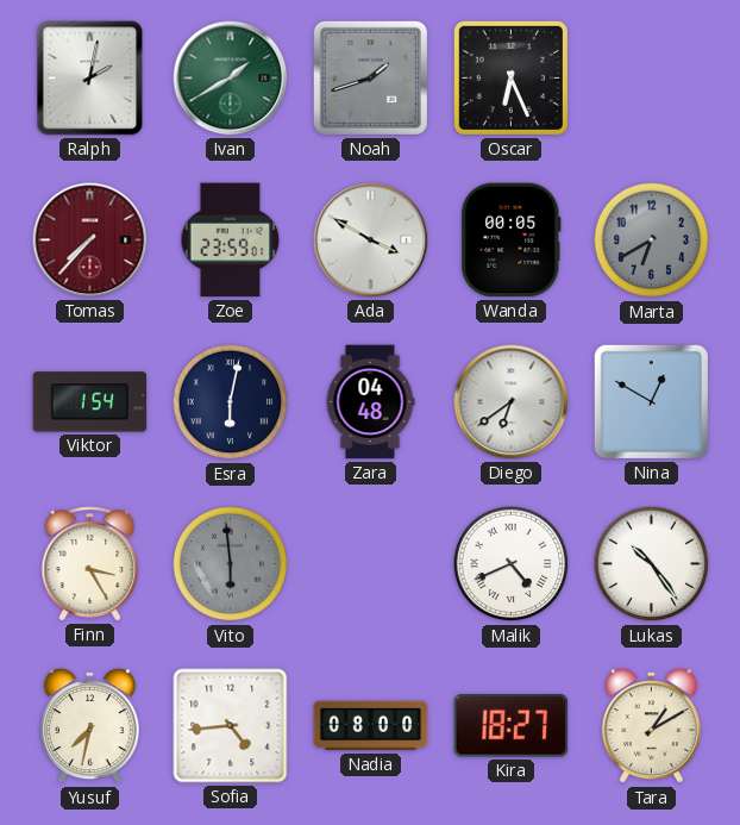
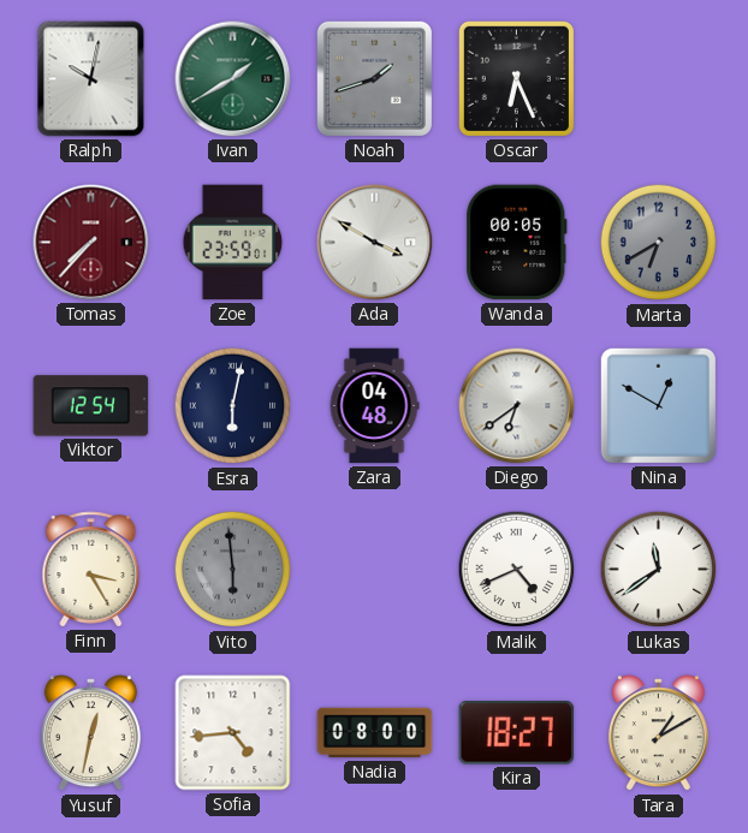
Ralph: 2:02 -> 10:02 (91, 79)
Viktor: 1:54 -> 12:54 (91, 406)
Lukas: 10:24 -> 11:39 (659, 570)
Yusuf: 7:32 -> 12:32 (90, 733)
